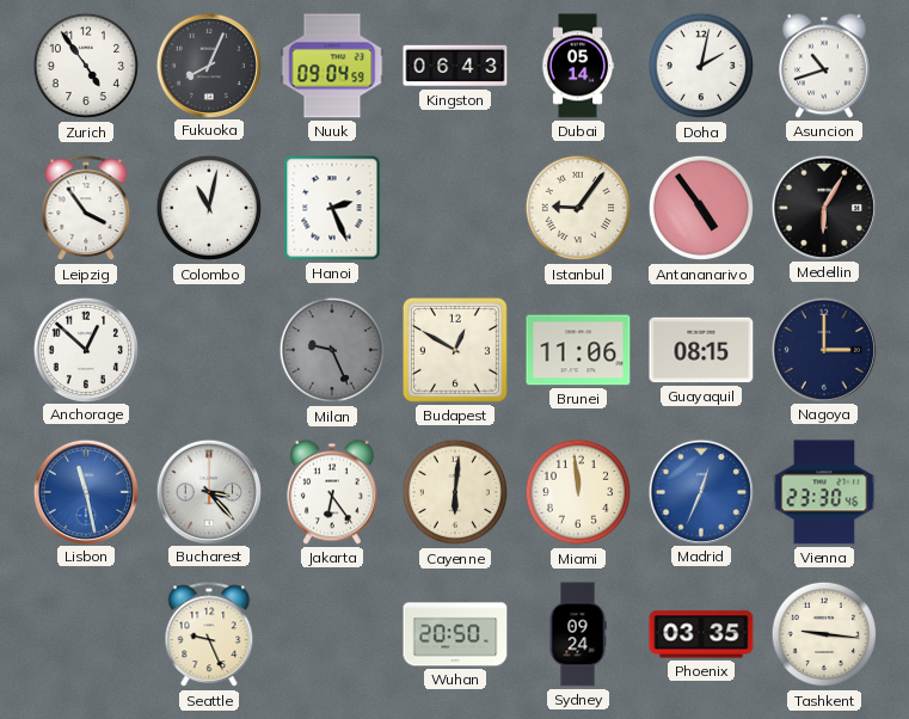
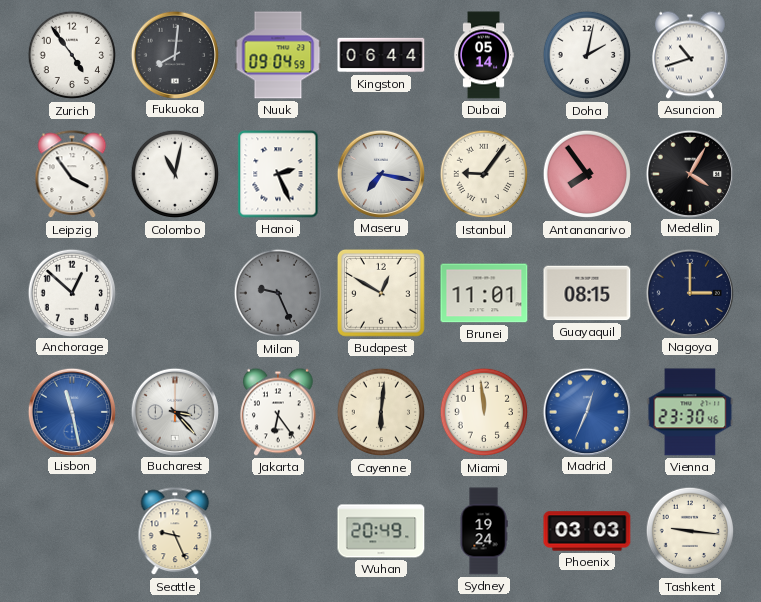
Fukuoka: 8:04 -> 8:01 (174, 54)
Kingston: 06:43 -> 06:44 (381, 55)
Maseru: none -> 7:17 (380, 173)
Antananarivo: 4:54 -> 7:54 (587, 174)
Medellin: 6:05 -> 4:05 (689, 173)
Brunei: 11:06 -> 11:01 (484, 293)
Wuhan: 20:50 -> 20:49 (381, 531)
Sydney: 09:24 -> 19:24 (484, 531)
Phoenix: 03:35 -> 03:03 (587, 531)
